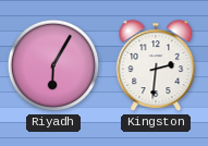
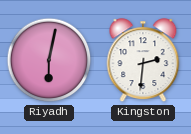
Riyadh: 6:05 -> 6:02 (49, 60)
